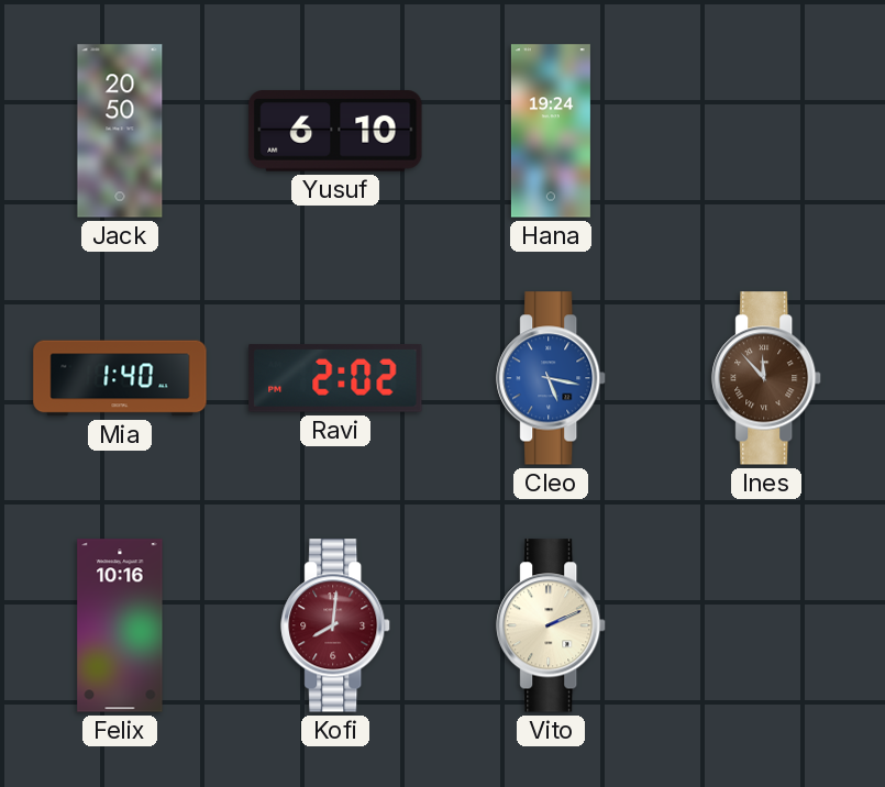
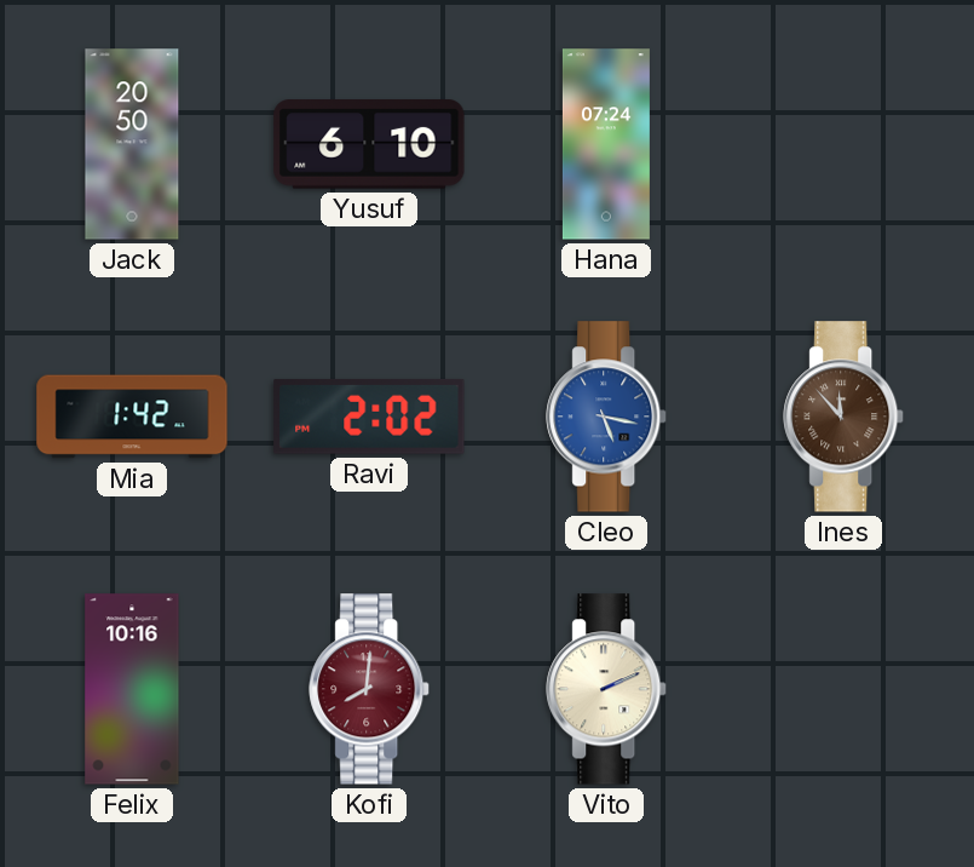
Hana: 19:24 -> 07:24 (606, 144)
Mia: 1:40 -> 1:42 (132, 417)
